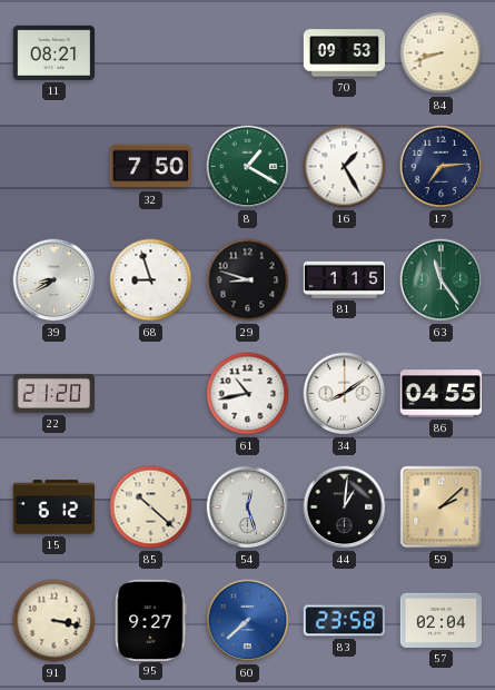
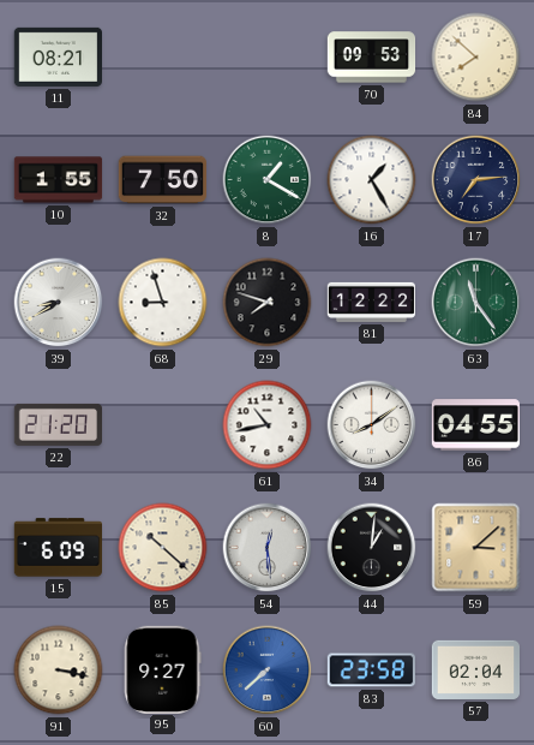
84: 8:42 -> 7:52 (476, 58)
10: none -> 1:55 (59, 180)
29: 8:48 -> 7:48 (268, 303)
81: 1:15 -> 12:22 (372, 302)
15: 6:12 -> 6:09 (59, 548)
54: 12:27 -> 12:29 (268, 548)
59: 2:08 -> 3:08 (476, 548)
